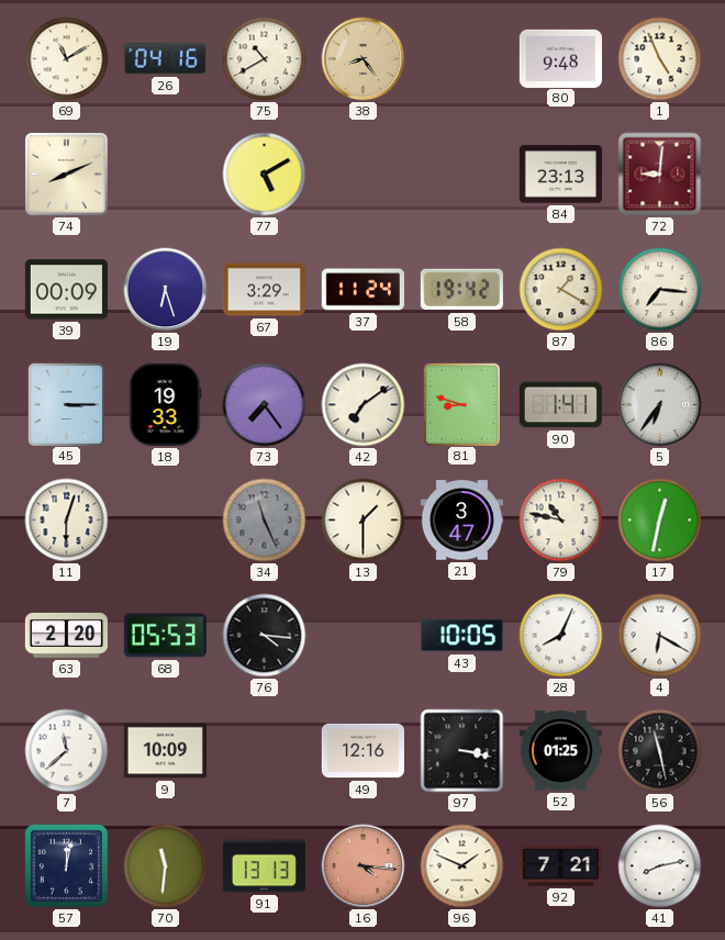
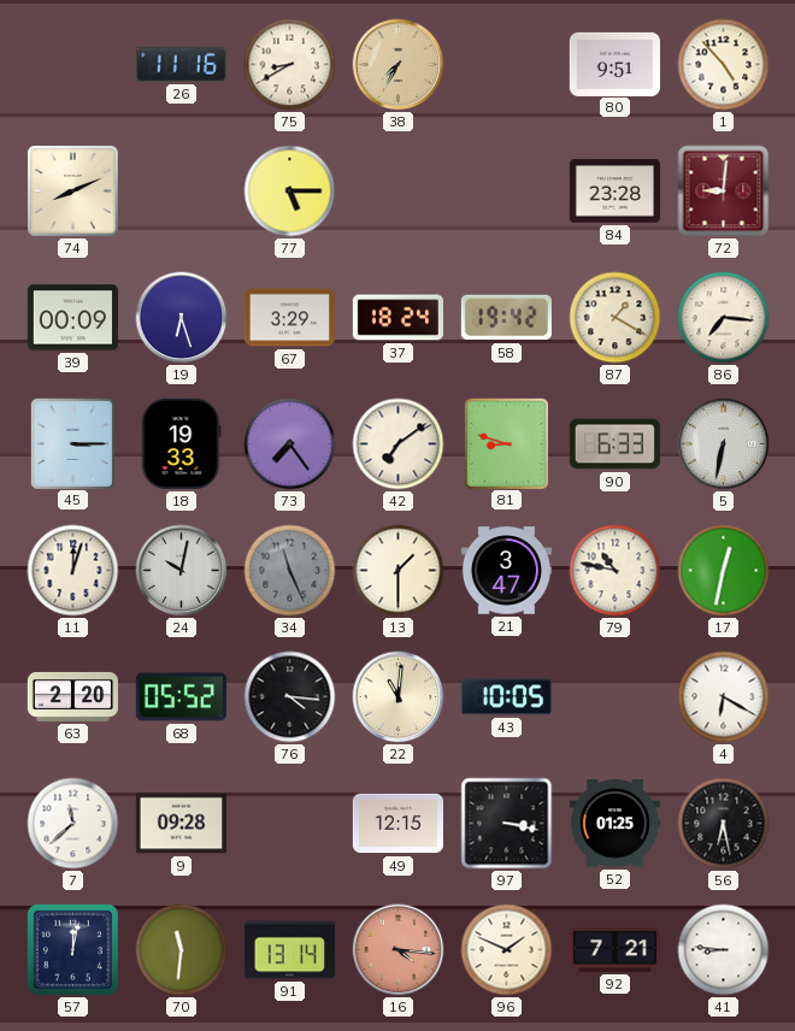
69: 11:10 -> none (67, 59)
26: 04:16 -> 11:16 (181, 64)
75: 10:40 -> 8:40 (290, 65)
38: 8:24 -> 7:35 (399, 65)
80: 9:48 -> 9:51 (614, 64)
1: 4:56 -> 4:53 (724, 65)
77: 5:10 -> 5:15 (290, 192)
84: 23:13 -> 23:28 (614, 192)
37: 11:24 -> 18:24 (397, 318)
90: 1:41 -> 6:33 (614, 444)
5: 6:36 -> 6:32 (724, 444)
11: 6:03 -> 12:03 (73, 571)
24: none -> 10:02 (182, 571)
68: 05:53 -> 05:52 (181, 697)
22: none -> 11:01 (399, 697)
28: 8:04 -> none (561, 636)
9: 10:09 -> 09:28 (181, 824)
49: 12:16 -> 12:15 (397, 824)
56: 11:28 -> 6:28 (724, 824)
91: 13:13 -> 13:14 (289, 950)
41: 8:13 -> 8:46 (724, 950)
